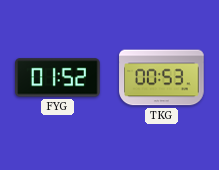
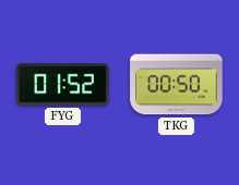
TKG: 00:53 -> 00:50 (177, 85)
